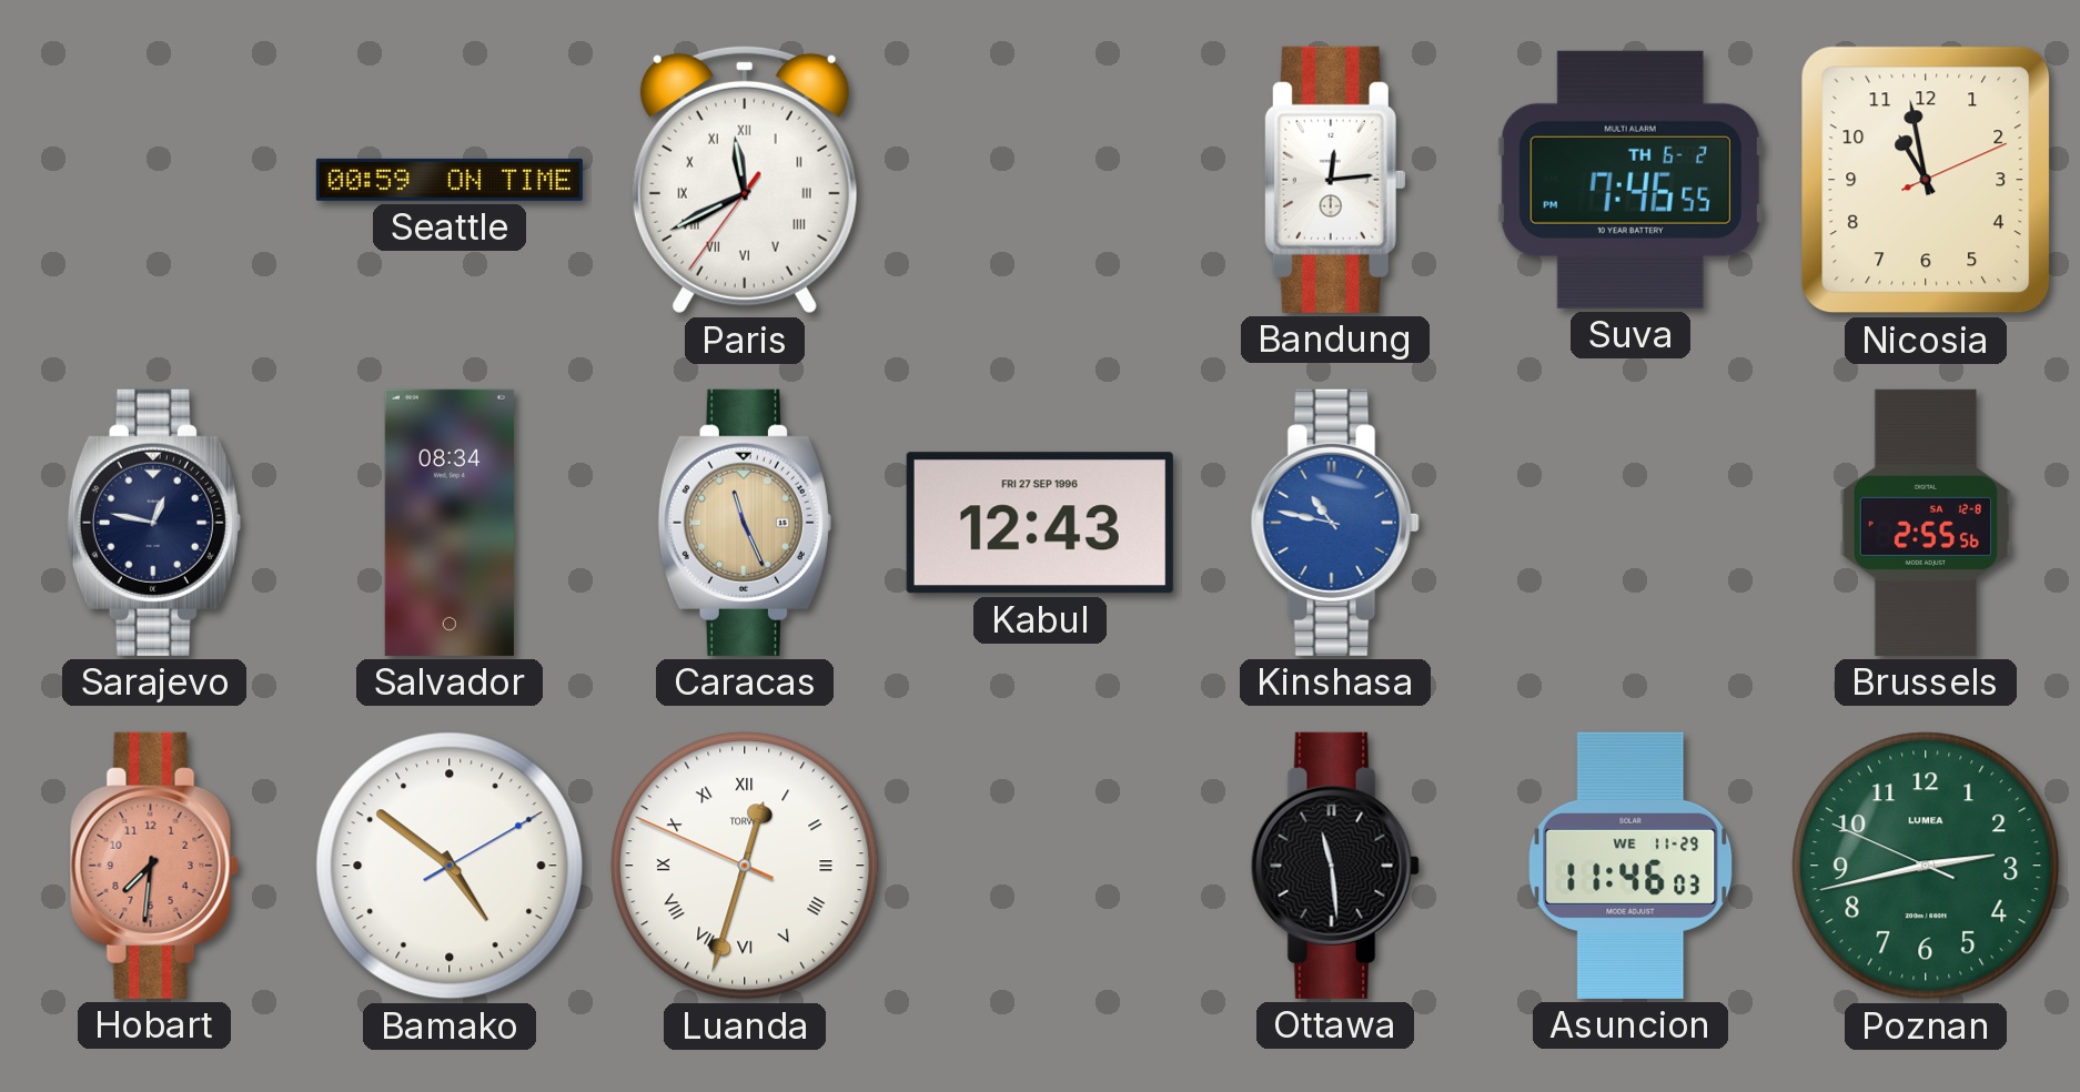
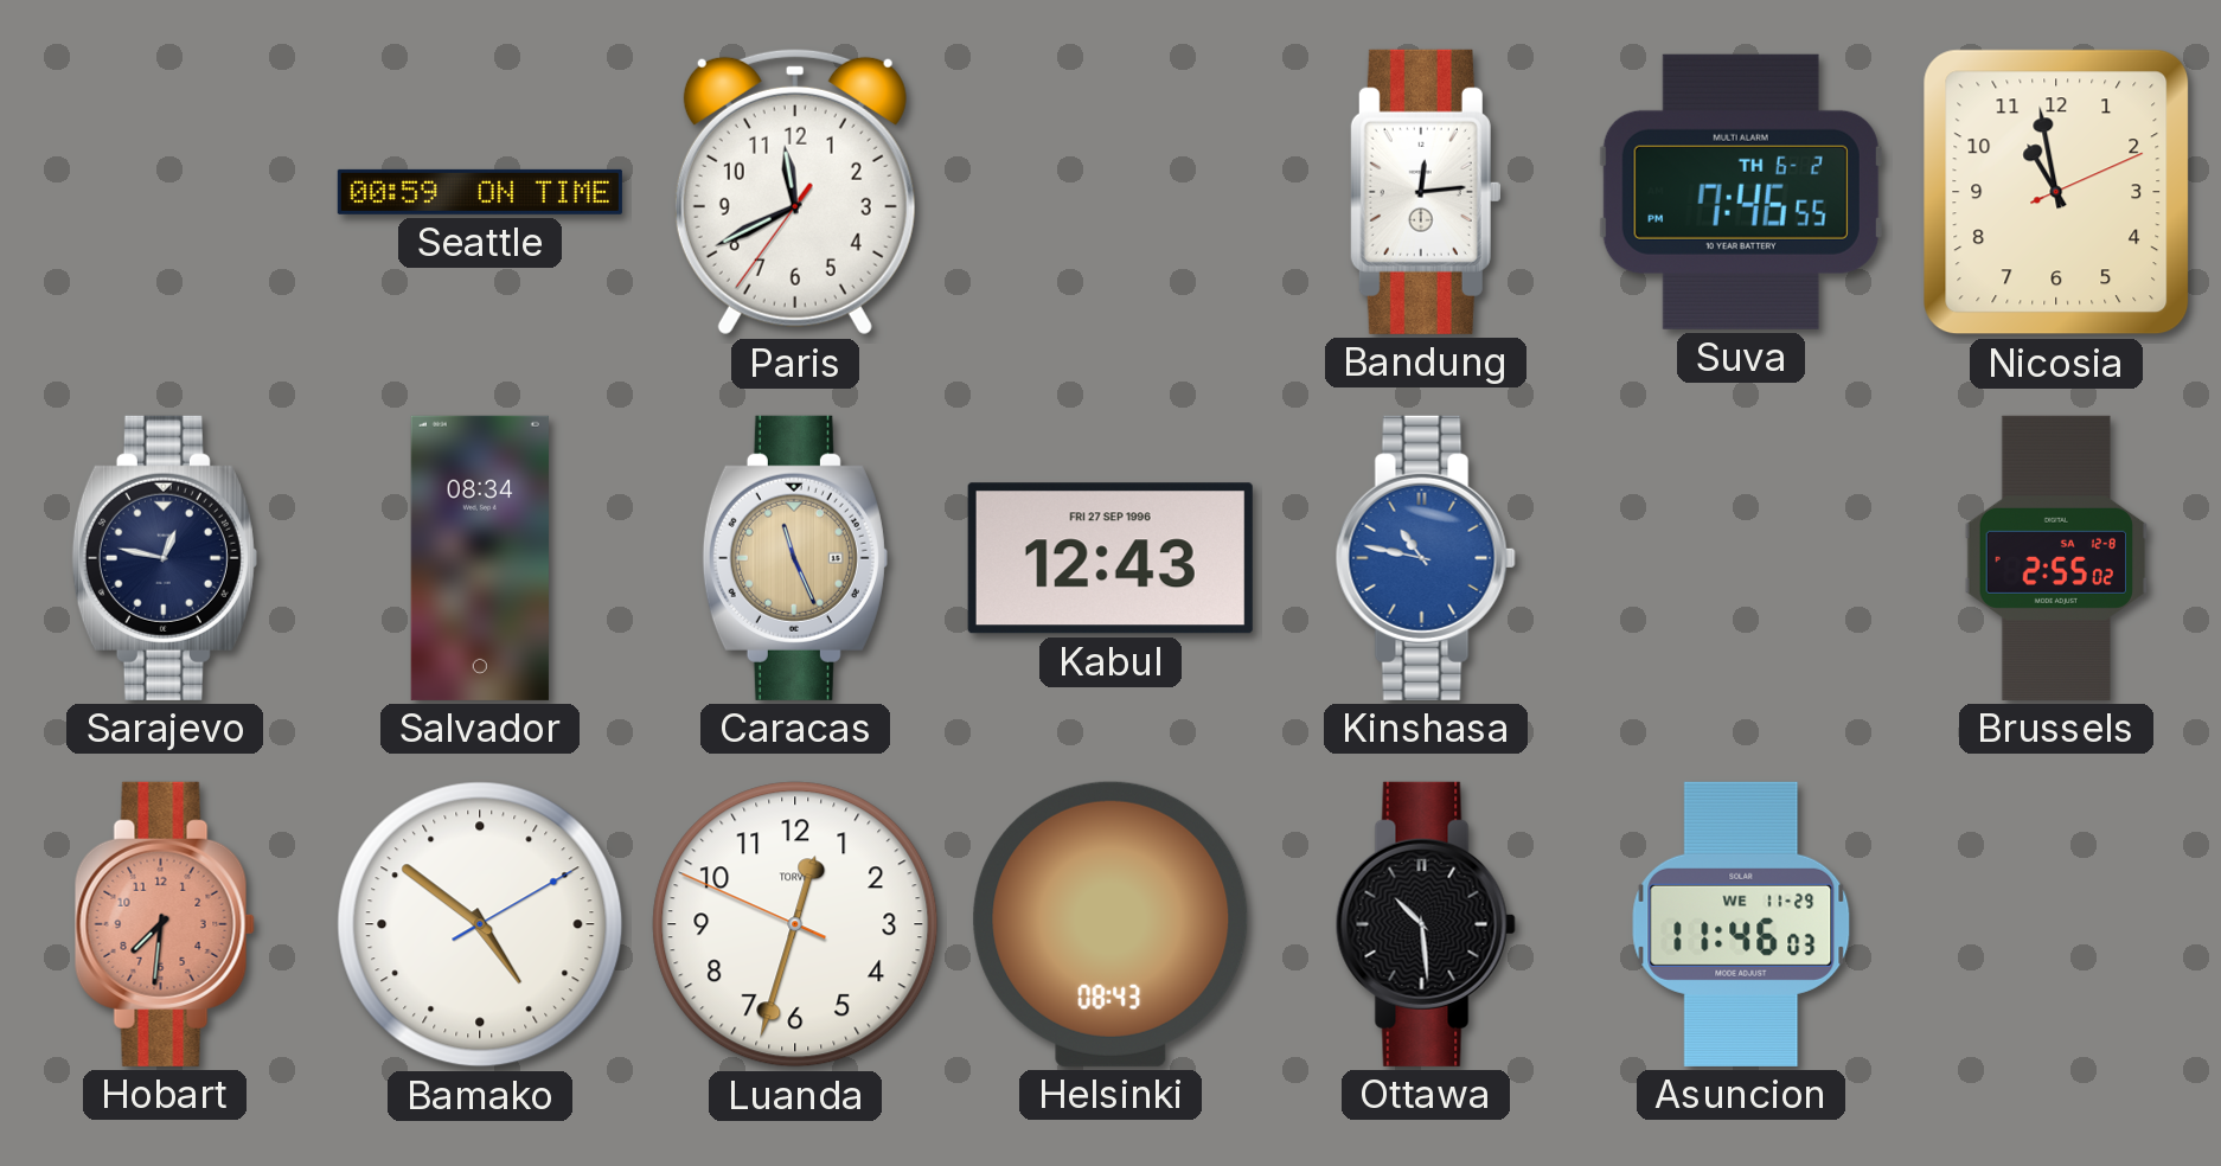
Paris numerals: Roman -> Arabic (795, 192)
Brussels: 2:55:56 -> 2:55:02 (2055, 558)
Luanda numerals: Roman -> Arabic (795, 924)
Helsinki: none -> 08:43 (1110, 924)
Ottawa: 11:29 -> 10:29 (1426, 924)
Poznan: 2:42 -> none (1926, 866)
